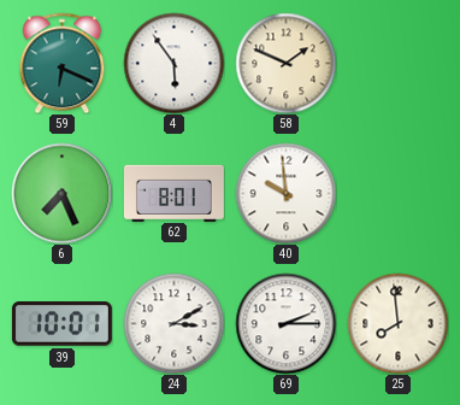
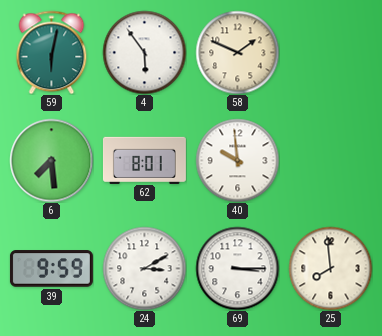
59: 6:19 -> 6:02 (52, 52)
6: 7:26 -> 7:29 (51, 160)
39: 10:01 -> 9:59 (51, 269)
69: 2:15 -> 3:15 (237, 268)
